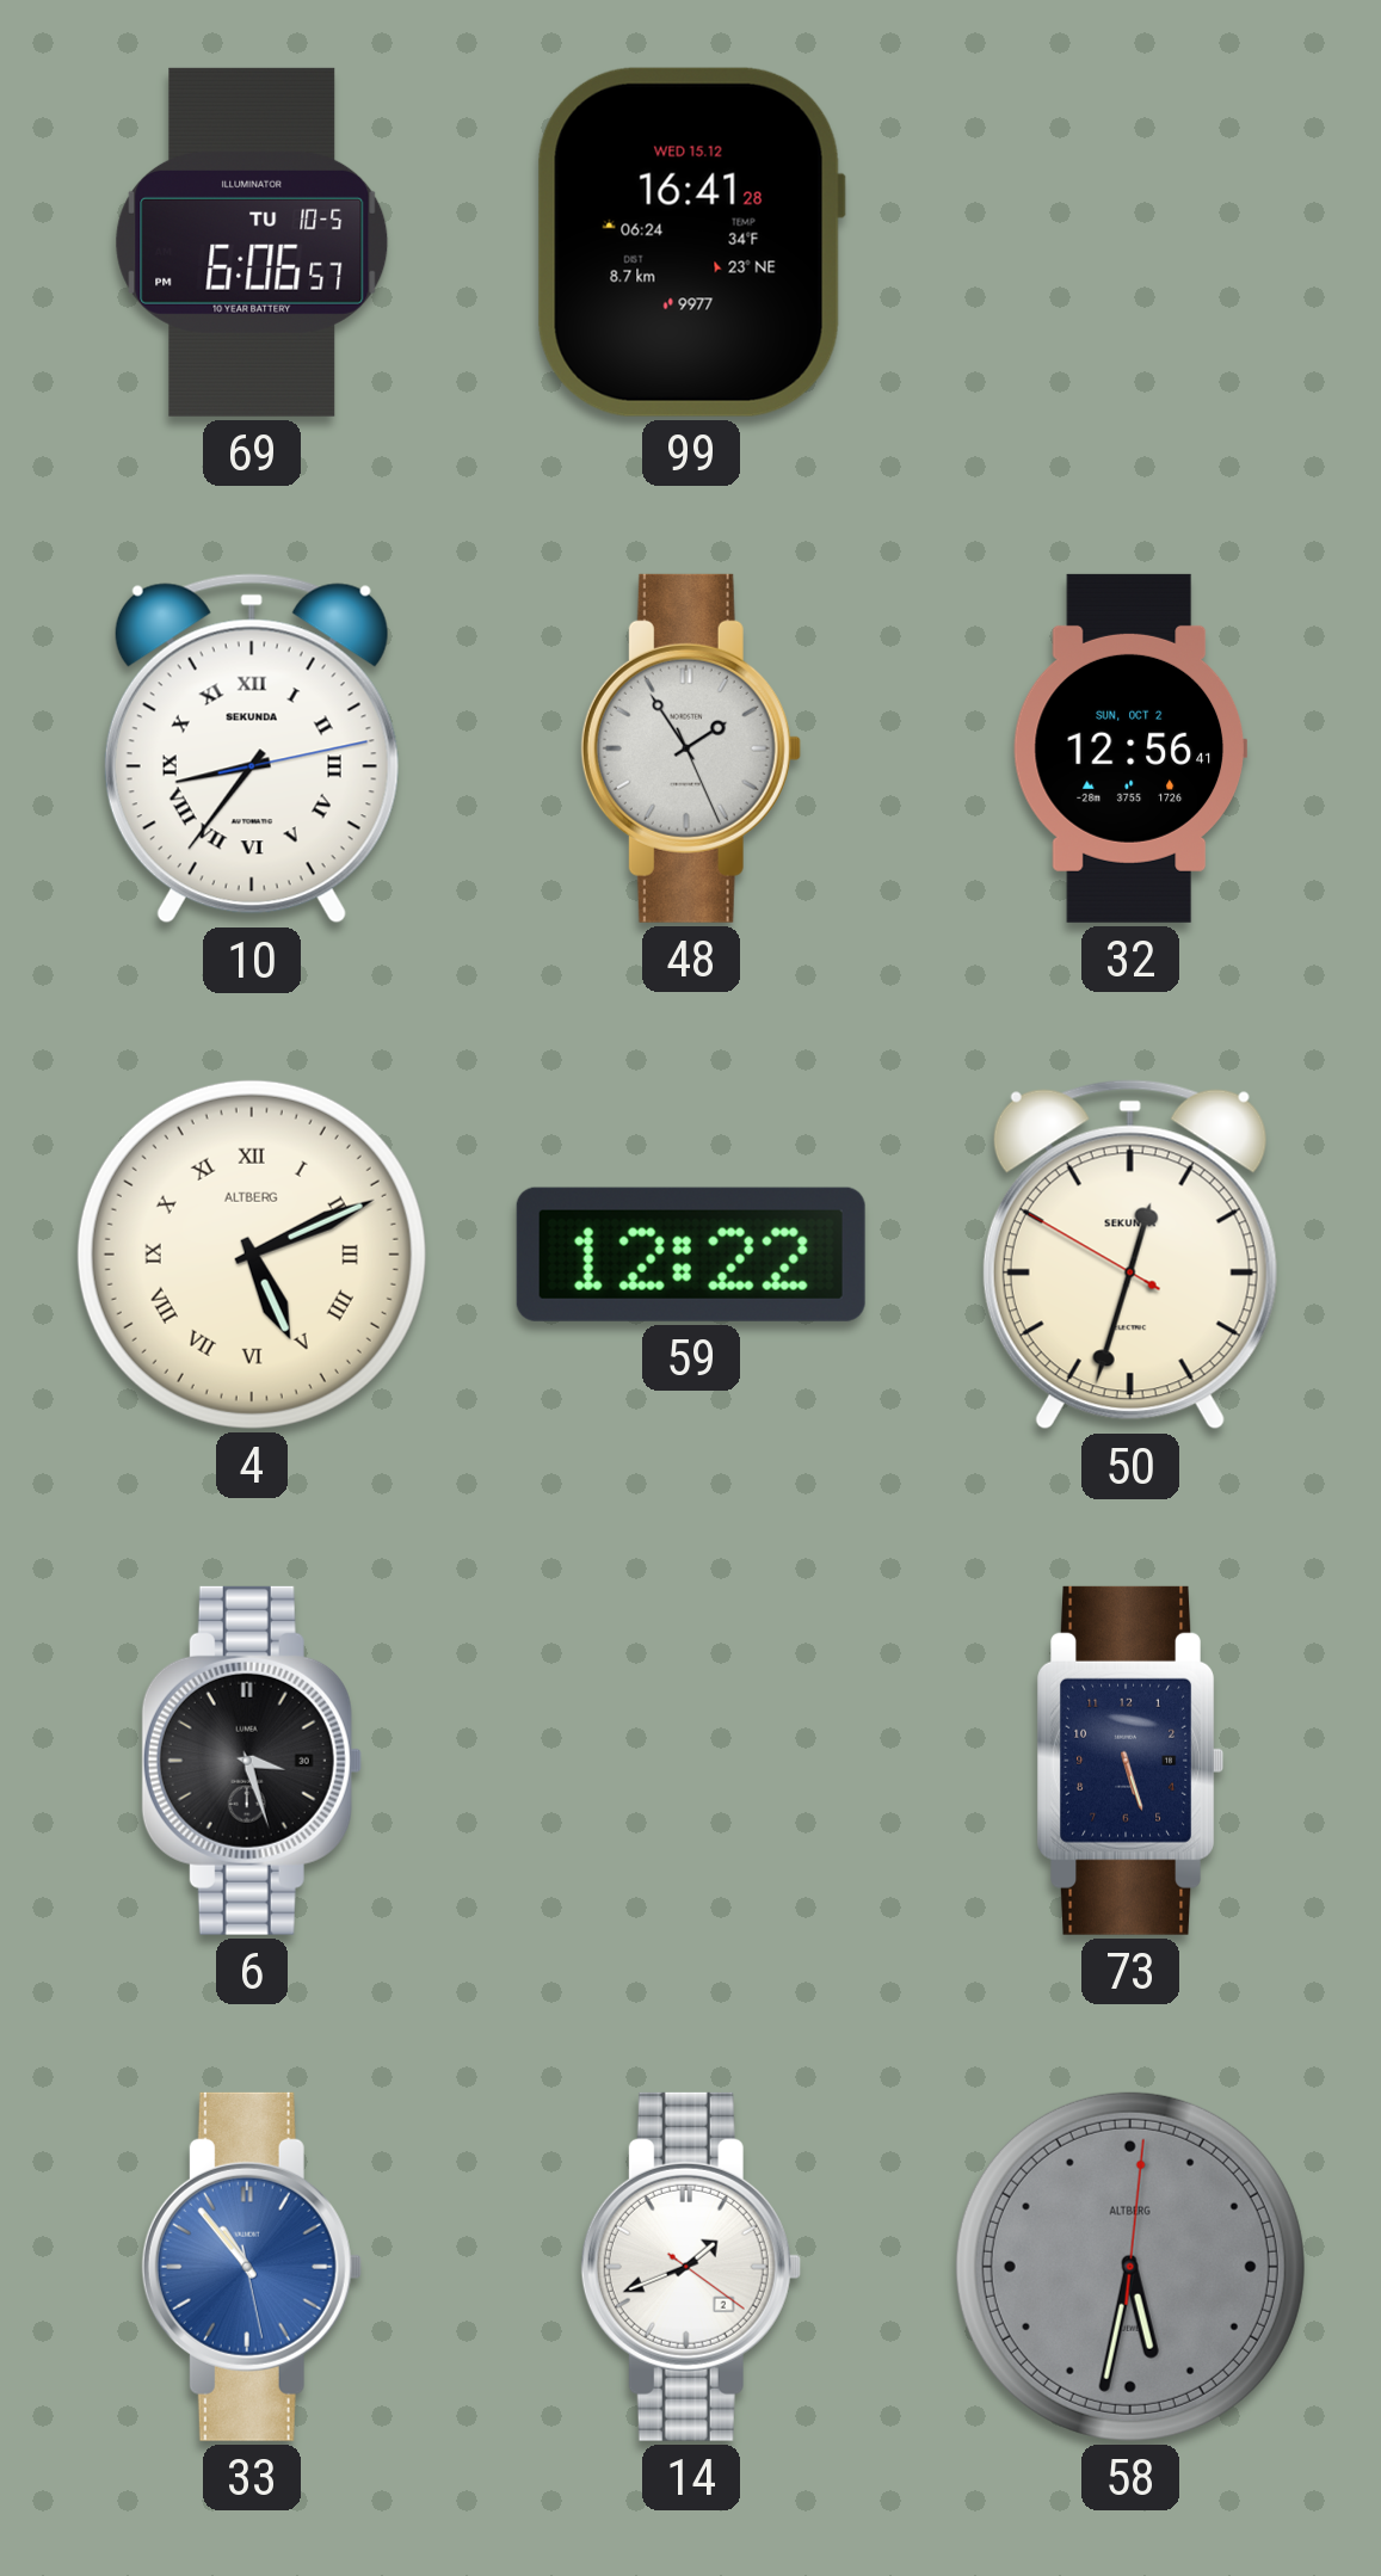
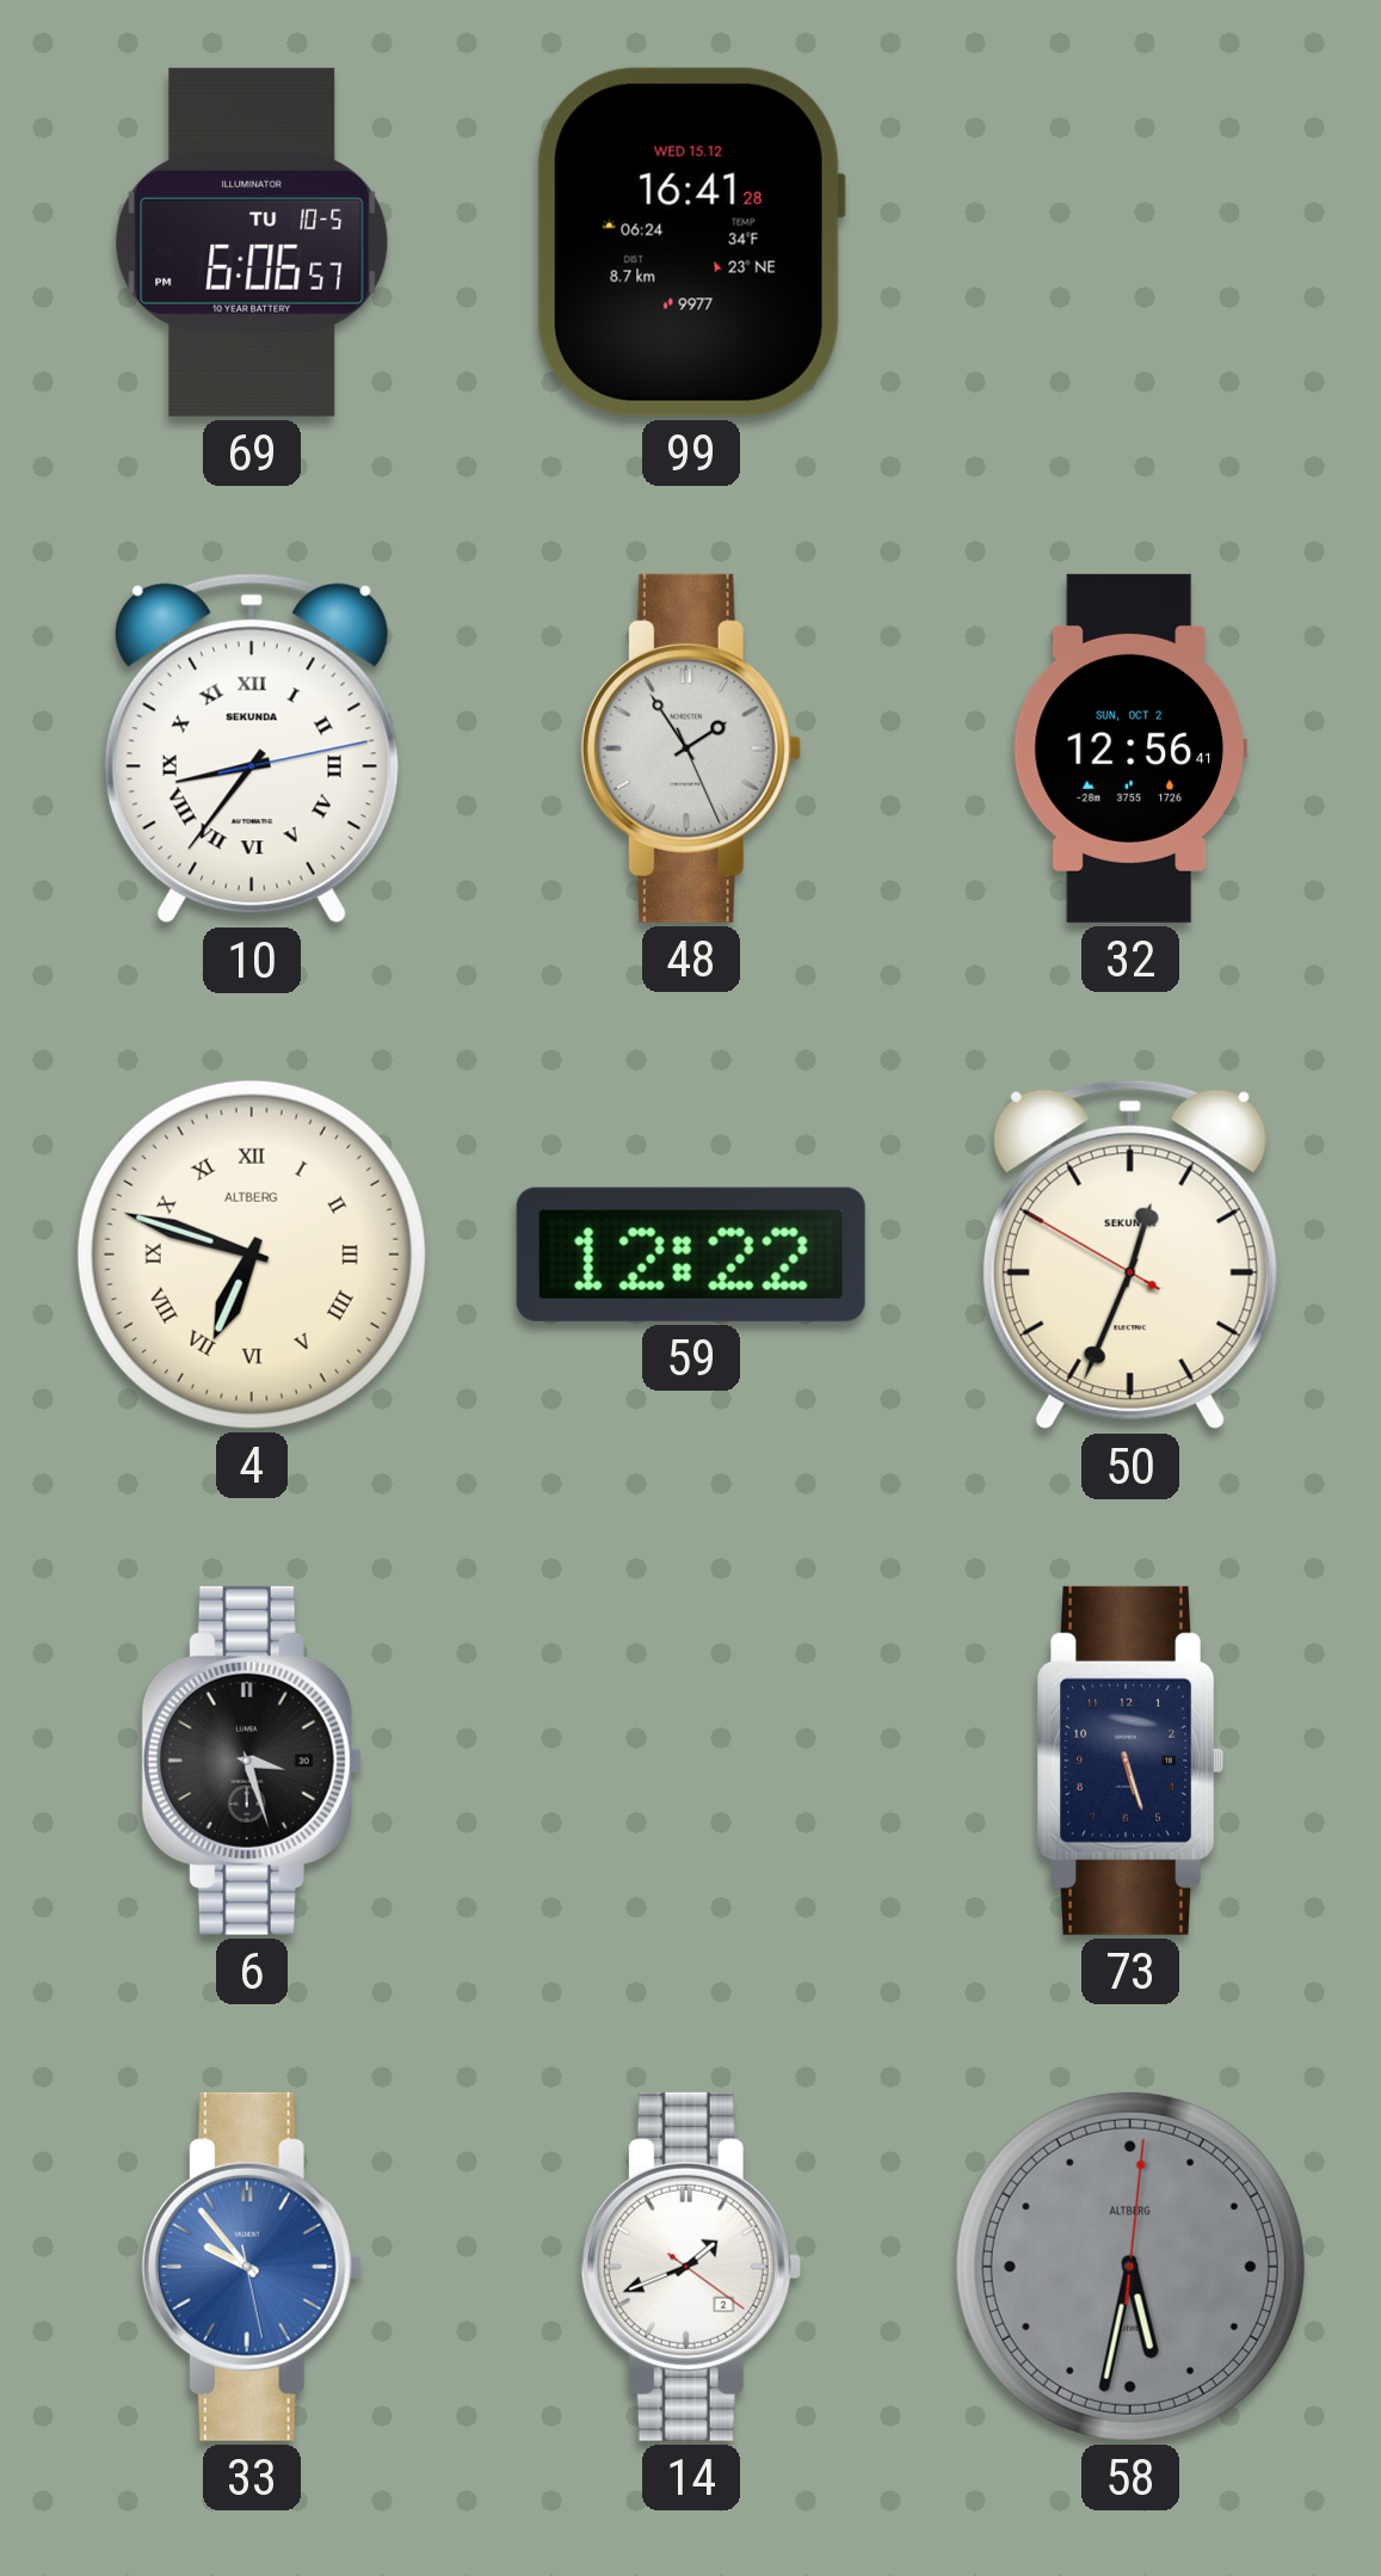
4: 5:11 -> 6:48 (252, 1255)
50: 12:32 -> 12:33 (1130, 1255)
33: 10:53 -> 9:53 (252, 2267)
